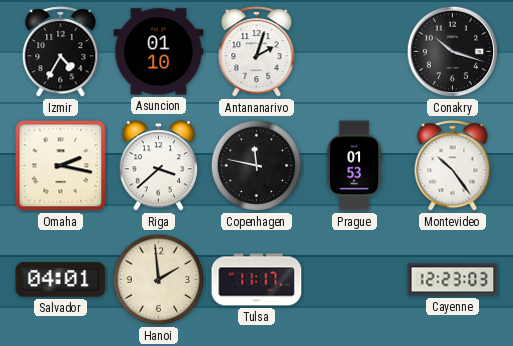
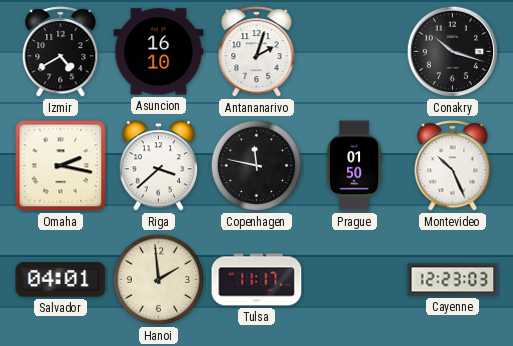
Izmir: 4:35 -> 4:40 (61, 52)
Asuncion: 01:10 -> 16:10 (159, 52)
Prague: 01:53 -> 01:50 (354, 166)
Montevideo: 10:24 -> 10:26 (453, 166)
